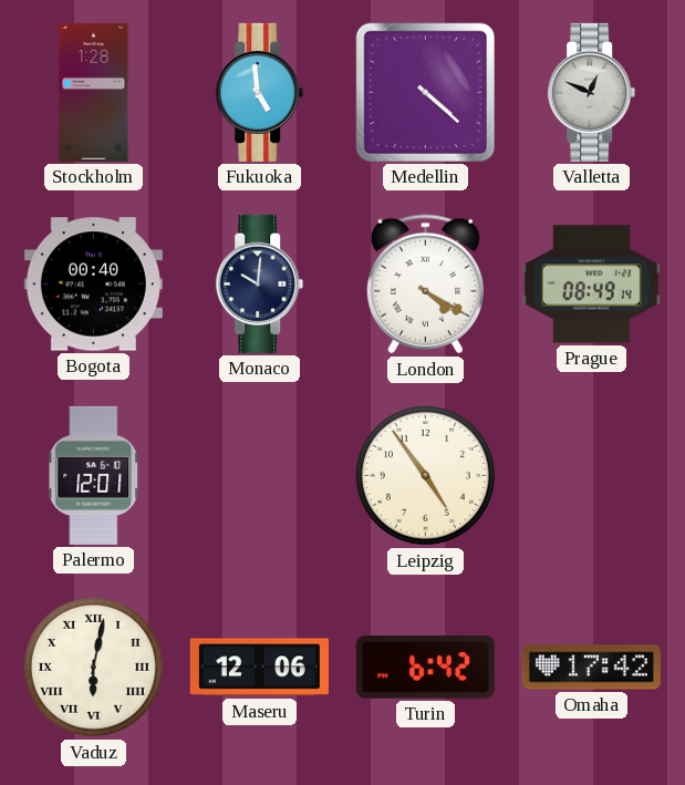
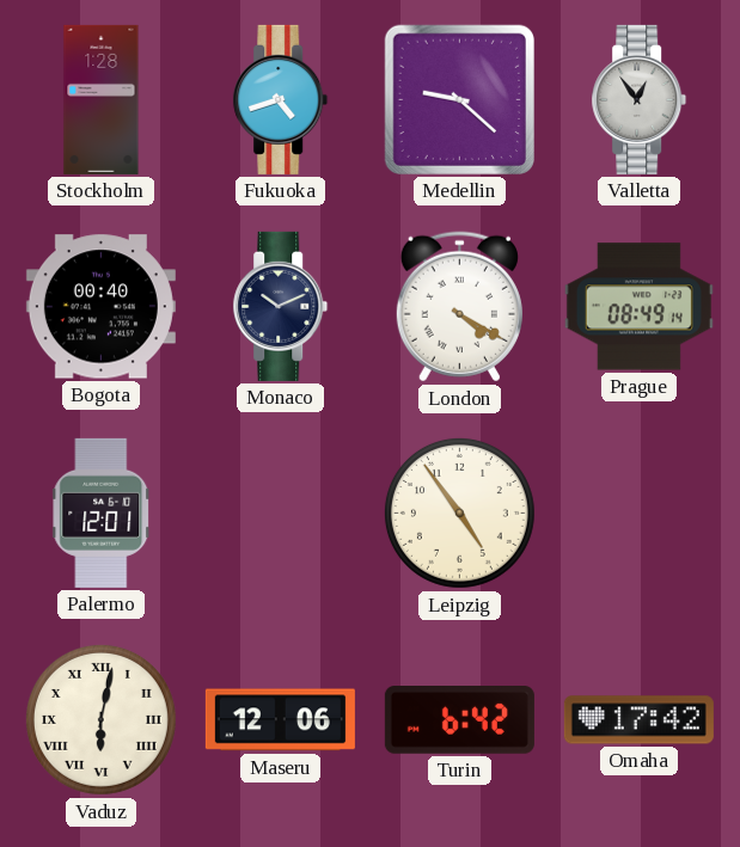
Fukuoka: 4:59 -> 4:42 (281, 99)
Medellin: 4:22 -> 9:22 (459, 99)
Valletta: 12:49 -> 12:54 (640, 99)
Monaco: 10:01 -> 10:11 (281, 306)
